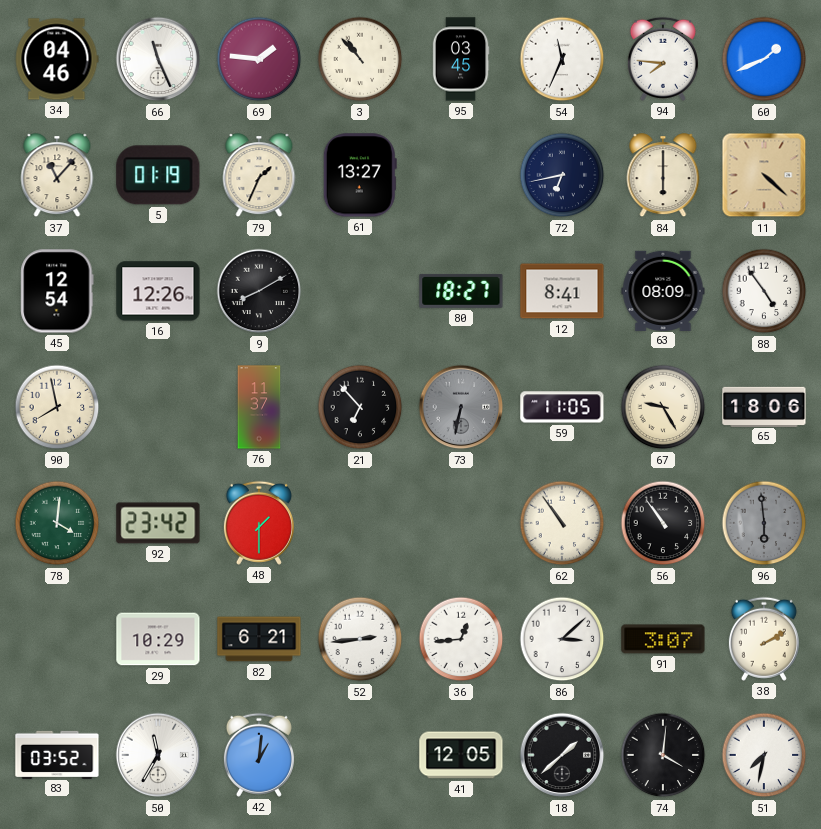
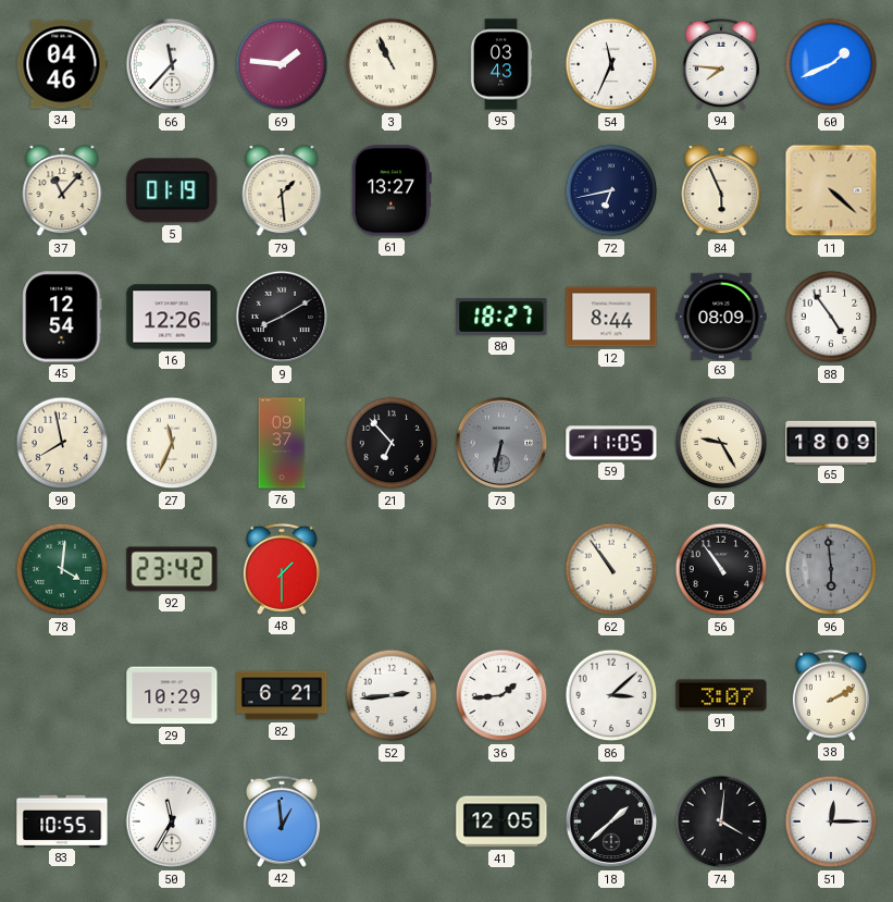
66: 11:26 -> 11:37 (172, 64)
3: 10:53 -> 10:56 (392, 64)
95: 03:45 -> 03:43 (501, 64)
79: 1:34 -> 1:29 (282, 191)
84: 6:00 -> 5:56 (721, 191)
12: 8:41 -> 8:44 (611, 317)
27: none -> 11:34 (172, 443)
76: 11:37 -> 09:37 (282, 443)
65: 18:06 -> 18:09 (831, 442)
36: 12:44 -> 1:44 (501, 695)
83: 03:52 -> 10:55 (62, 820)
42: 1:01 -> 12:59 (282, 821)
51: 7:32 -> 12:15 (831, 821)
